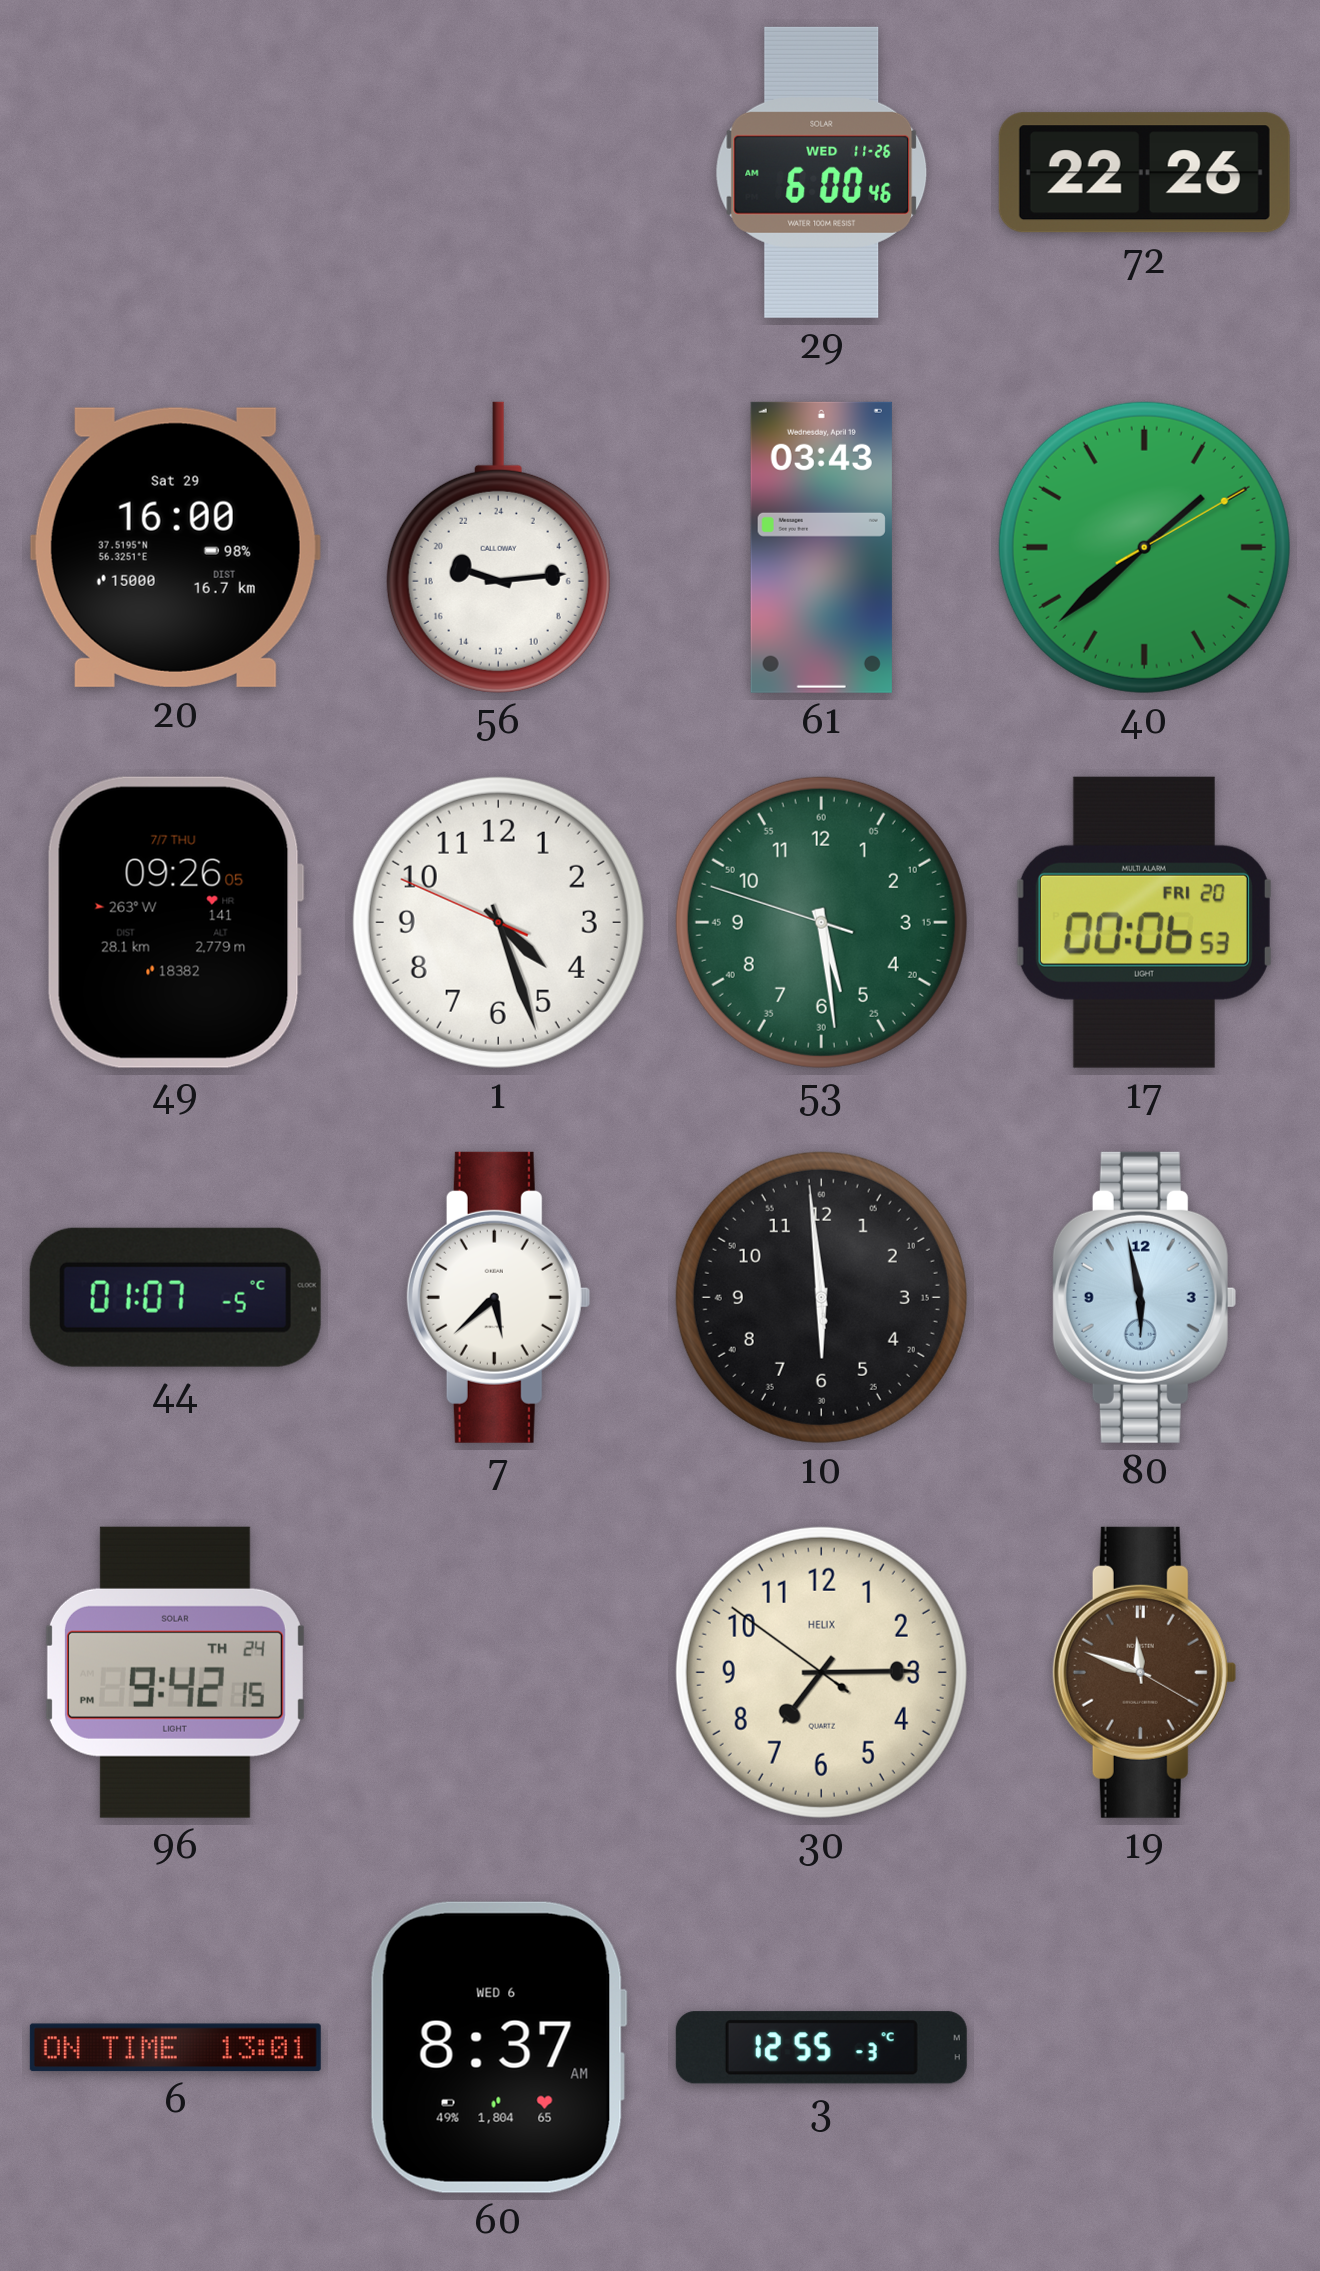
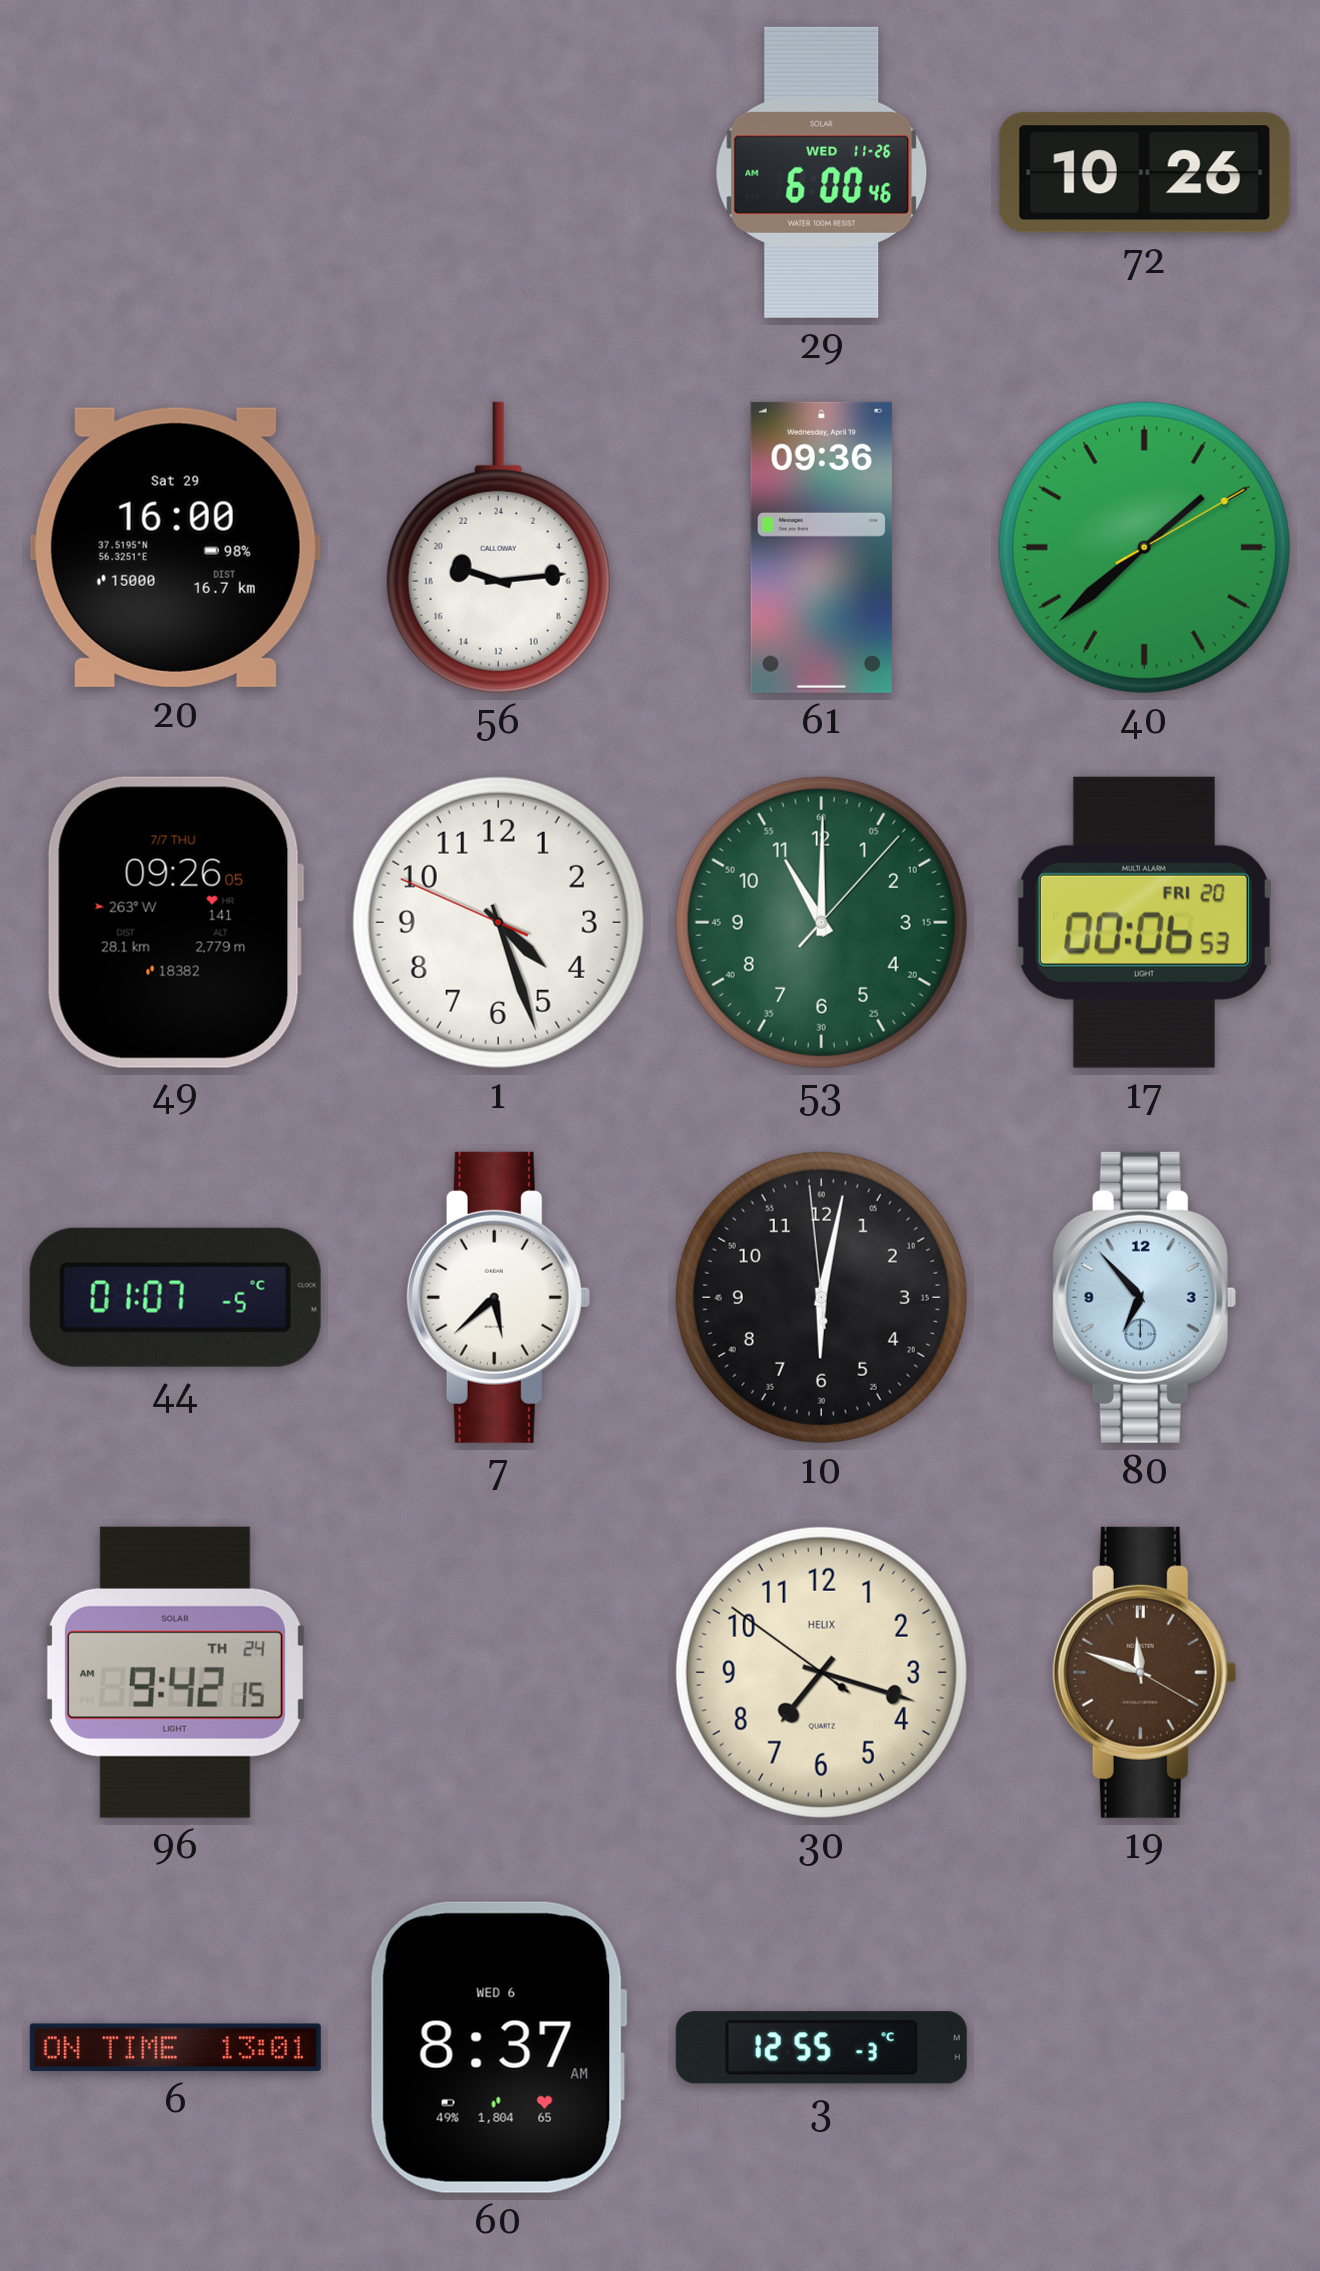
72: 22:26 -> 10:26 (1144, 173)
61: 03:43 -> 09:36 (821, 547)
53: 5:28 -> 11:00 (821, 922)
10: 5:58 -> 6:01 (821, 1297)
80: 5:58 -> 6:53 (1144, 1297)
96: 9:42:15 PM -> 9:42:15 AM (175, 1672)
30: 7:14 -> 7:17 (821, 1672)
